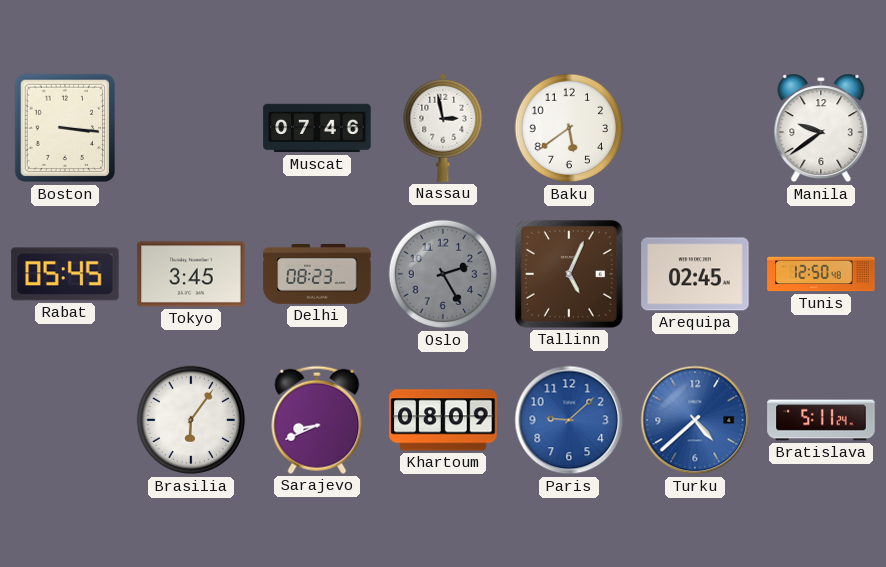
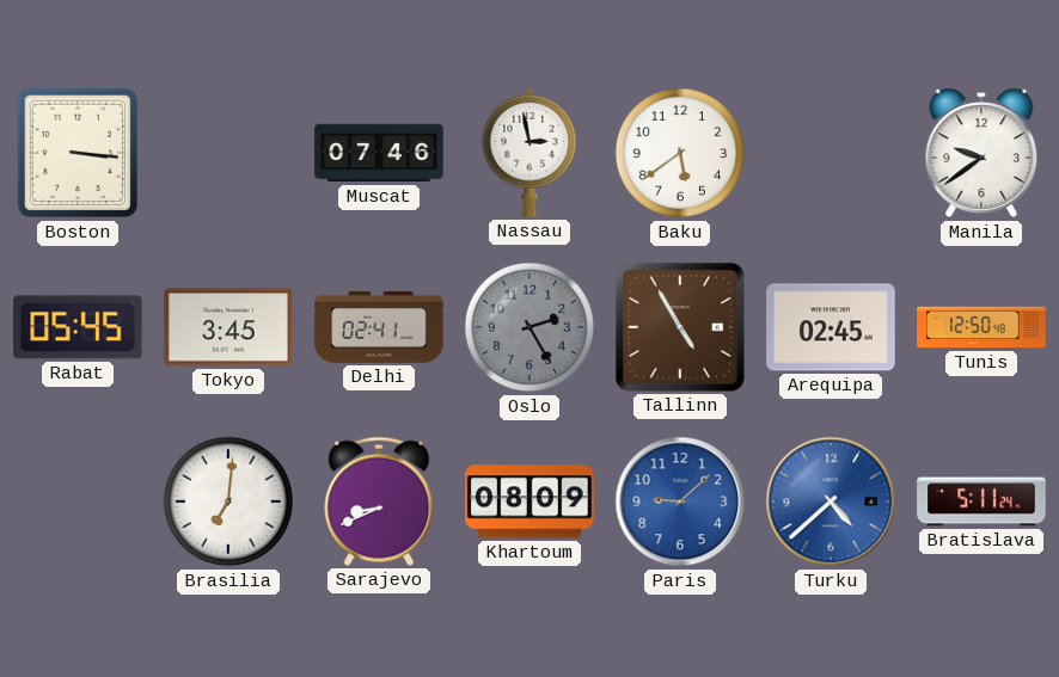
Delhi: 08:23 -> 02:41 (379, 327)
Tallinn: 5:04 -> 4:55 (680, 327)
Brasilia: 6:06 -> 7:01 (228, 501)
